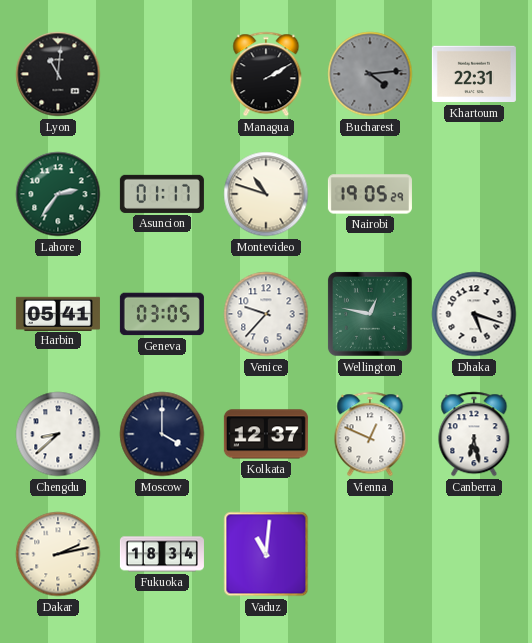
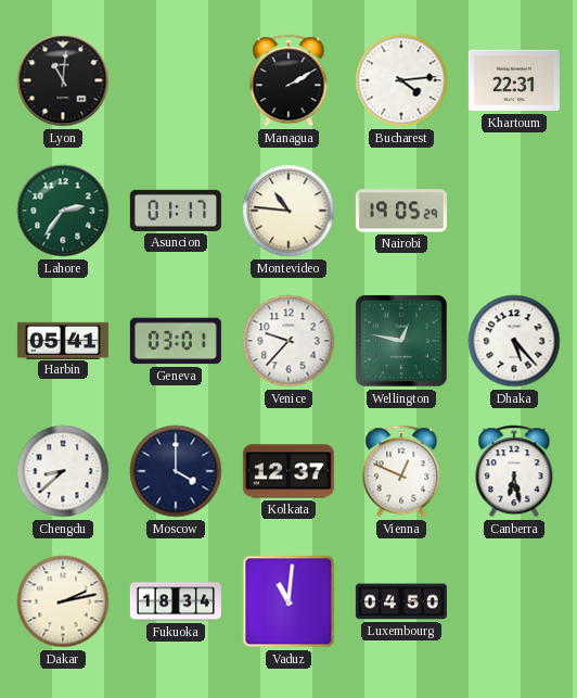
Bucharest dial: grey -> white (401, 80)
Montevideo: 10:48 -> 10:46 (288, 211)
Geneva: 03:05 -> 03:01 (176, 341)
Dhaka: 5:18 -> 5:23 (514, 341)
Luxembourg: none -> 04:50 (401, 601)
